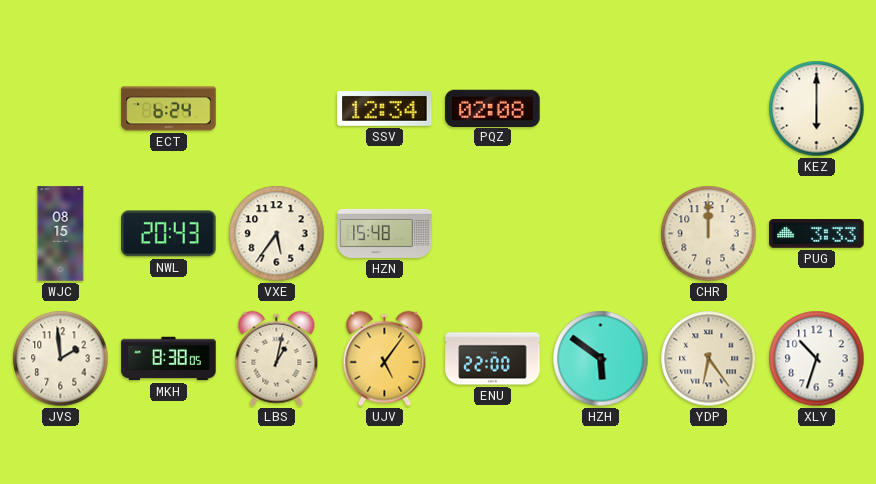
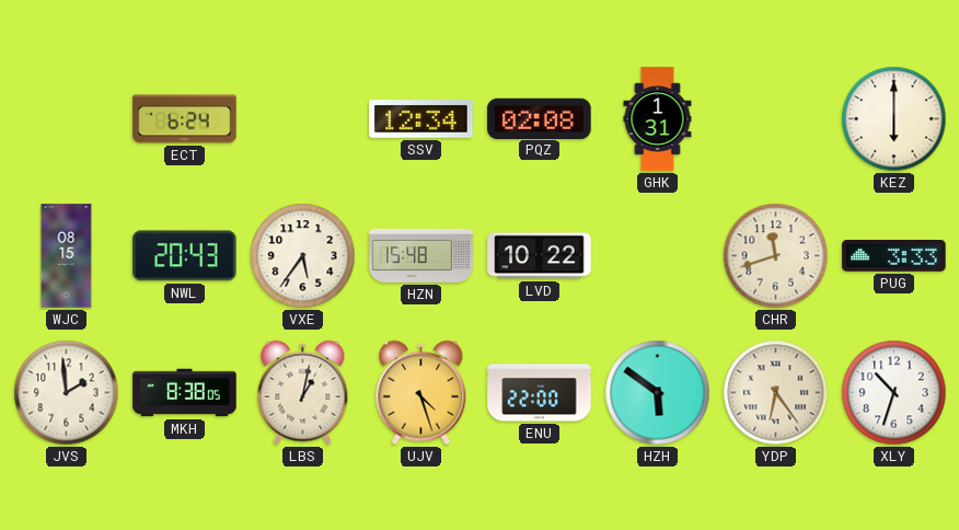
GHK: none -> 1:31 (658, 119)
LVD: none -> 10:22 (540, 256)
CHR: 12:00 -> 11:42 (776, 256)
UJV: 5:06 -> 4:27 (421, 393)
